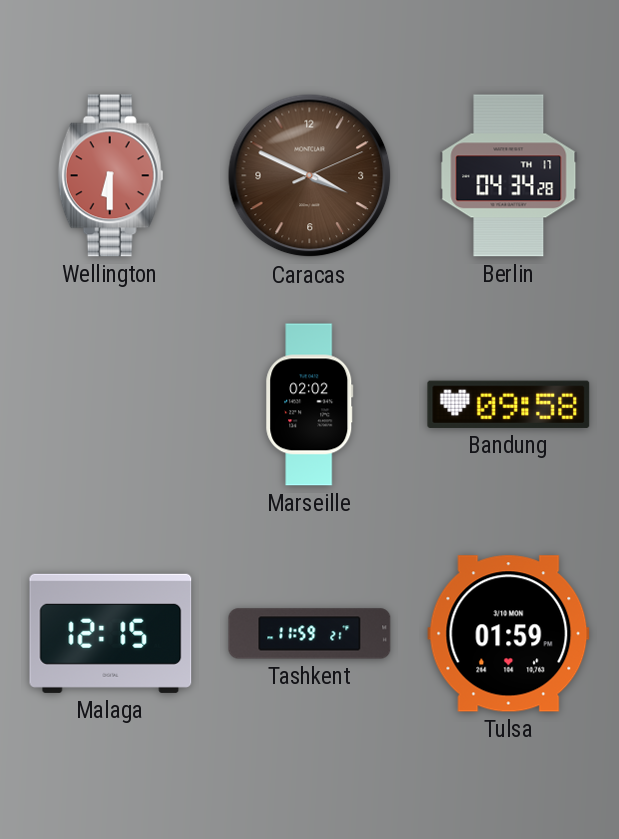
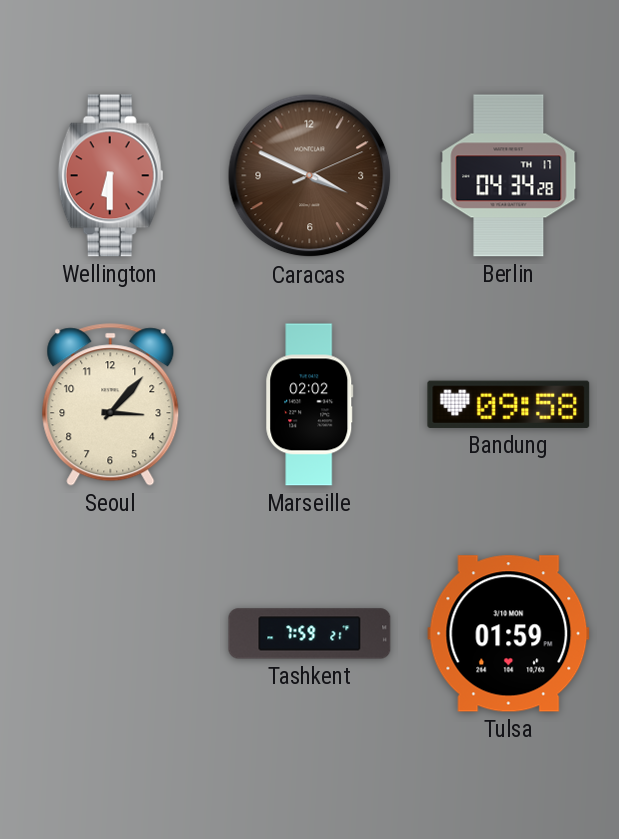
Seoul: none -> 3:07 (111, 405)
Malaga: 12:15 -> none (111, 633)
Tashkent: 11:59 -> 7:59 (310, 634)
